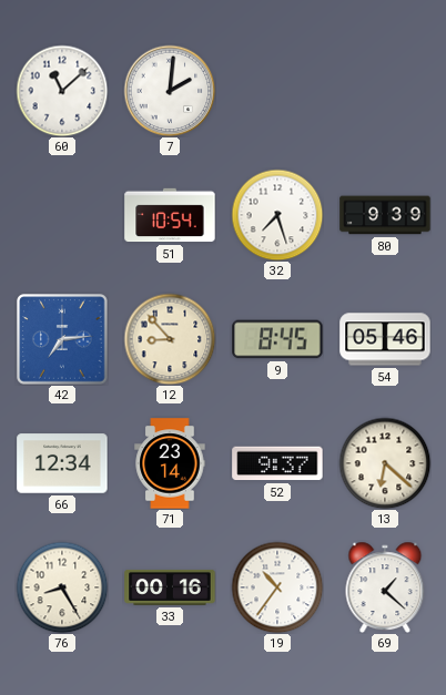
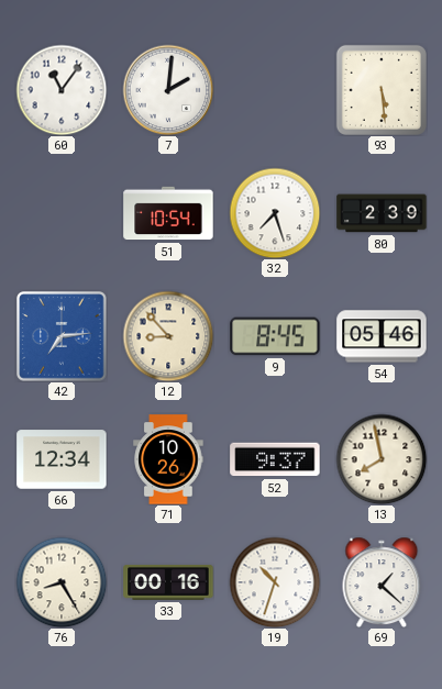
60: 11:08 -> 11:06 (62, 90)
93: none -> 5:29 (382, 90)
80: 9:39 -> 2:39 (382, 213)
71: 23:14 -> 10:26 (168, 459)
13: 6:22 -> 7:58 (382, 459)
19: 10:36 -> 10:33 (275, 582)
